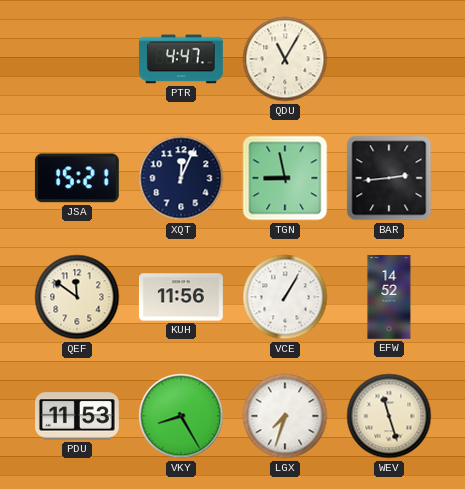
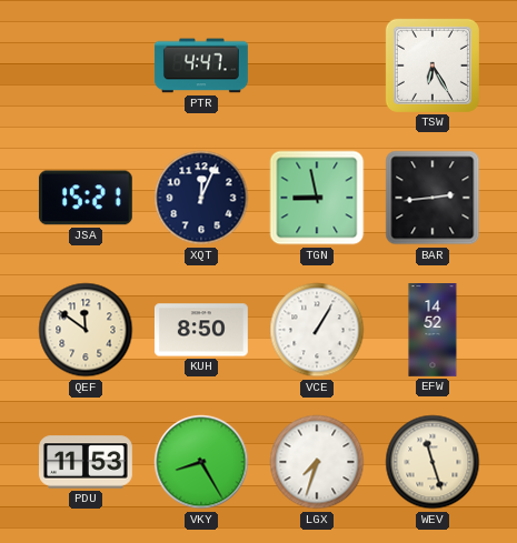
QDU: 11:05 -> none (285, 59)
TSW: none -> 6:25 (433, 66)
KUH: 11:56 -> 8:50 (201, 330)
